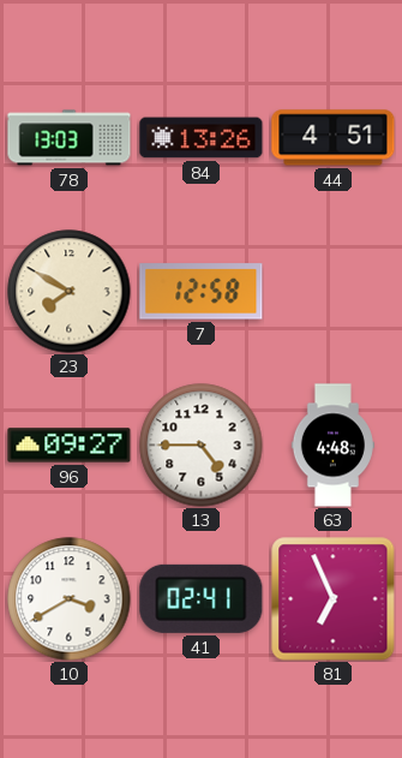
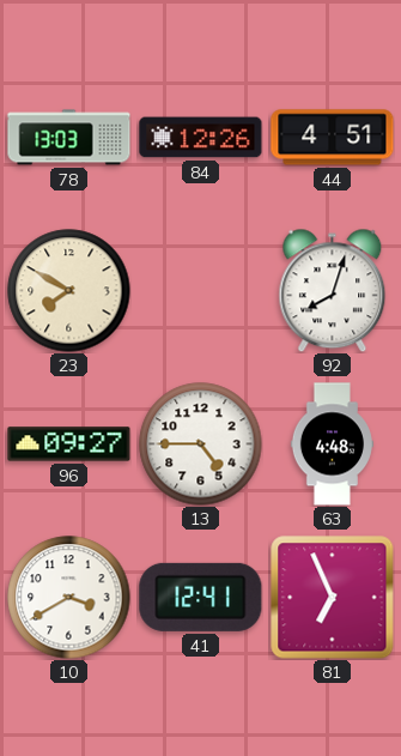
84: 13:26 -> 12:26 (201, 138)
7: 12:58 -> none (202, 292)
92: none -> 8:03 (333, 290)
41: 02:41 -> 12:41 (201, 597)
